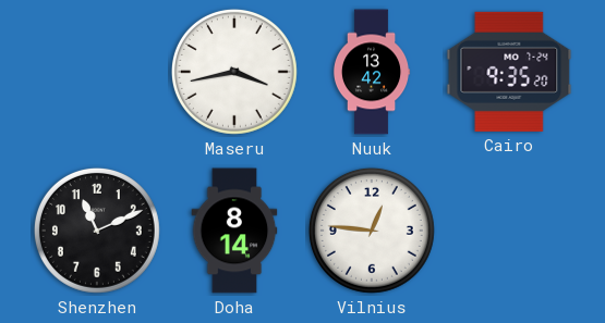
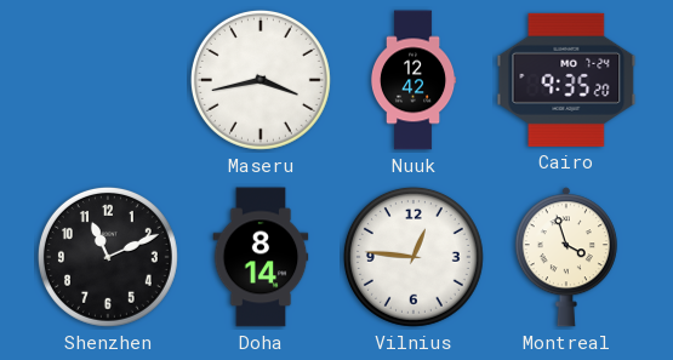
Nuuk: 13:42 -> 12:42 (414, 80)
Montreal: none -> 3:57 (566, 257)
